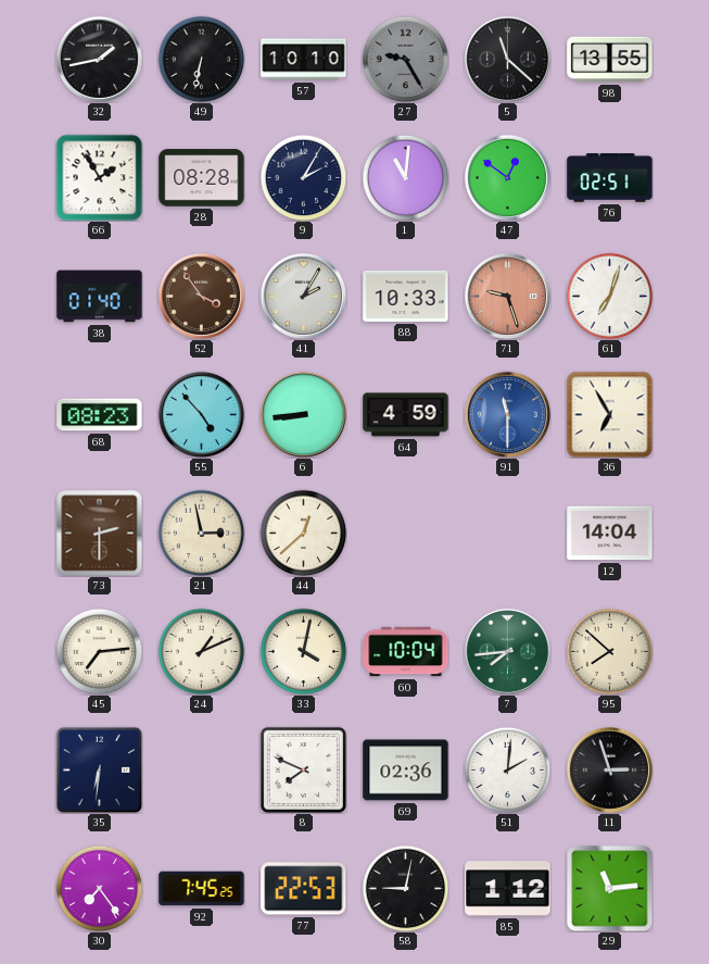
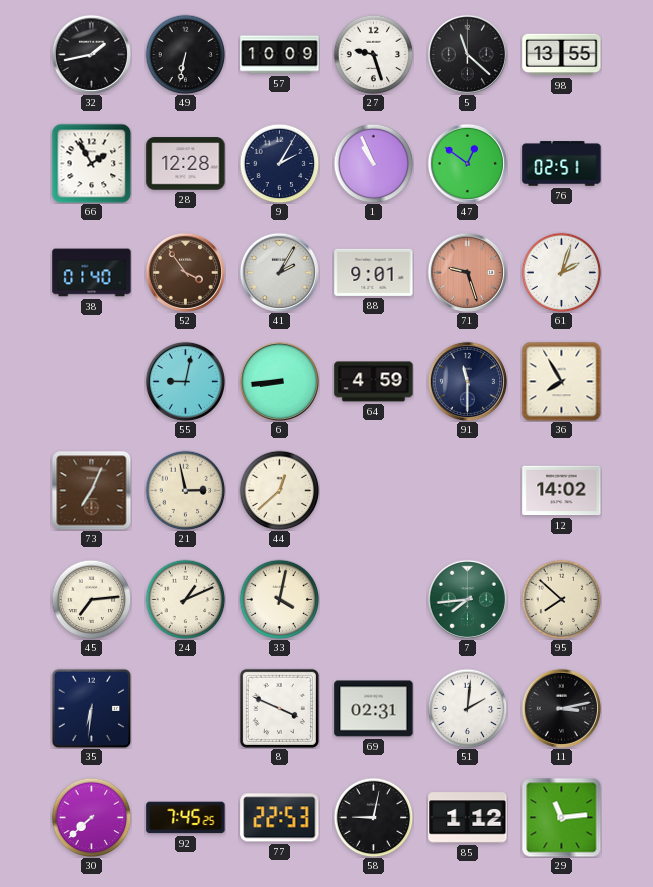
57: 10:10 -> 10:09 (280, 55)
27: 9:25 -> 9:27 (373, 54)
27 dial: grey -> white (373, 54)
28: 08:28 -> 12:28 (186, 164)
1: 11:01 -> 10:56 (373, 163)
88: 10:33 -> 9:01 (374, 272)
61: 7:03 -> 2:03 (561, 272)
68: 08:23 -> none (100, 415)
55: 4:53 -> 9:02 (185, 381)
91 dial: blue -> navy (467, 381)
36: 6:55 -> 7:55 (561, 381)
73: 2:30 -> 7:04 (91, 490)
12: 14:04 -> 14:02 (562, 491)
60: 10:04 -> none (406, 652)
8: 7:49 -> 3:49 (279, 708)
69: 02:36 -> 02:31 (374, 709)
11: 2:57 -> 3:13 (561, 708)
30: 7:24 -> 7:38 (91, 817)
